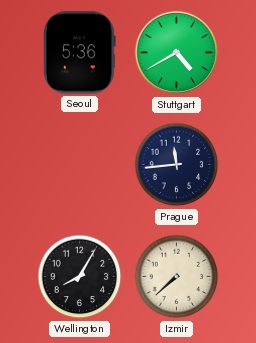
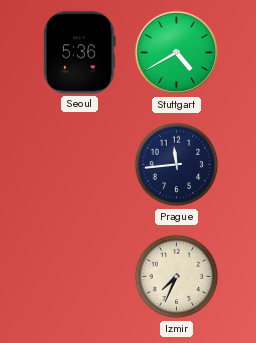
Wellington: 8:05 -> none (80, 277)
Izmir: 7:38 -> 7:34 (177, 277)
